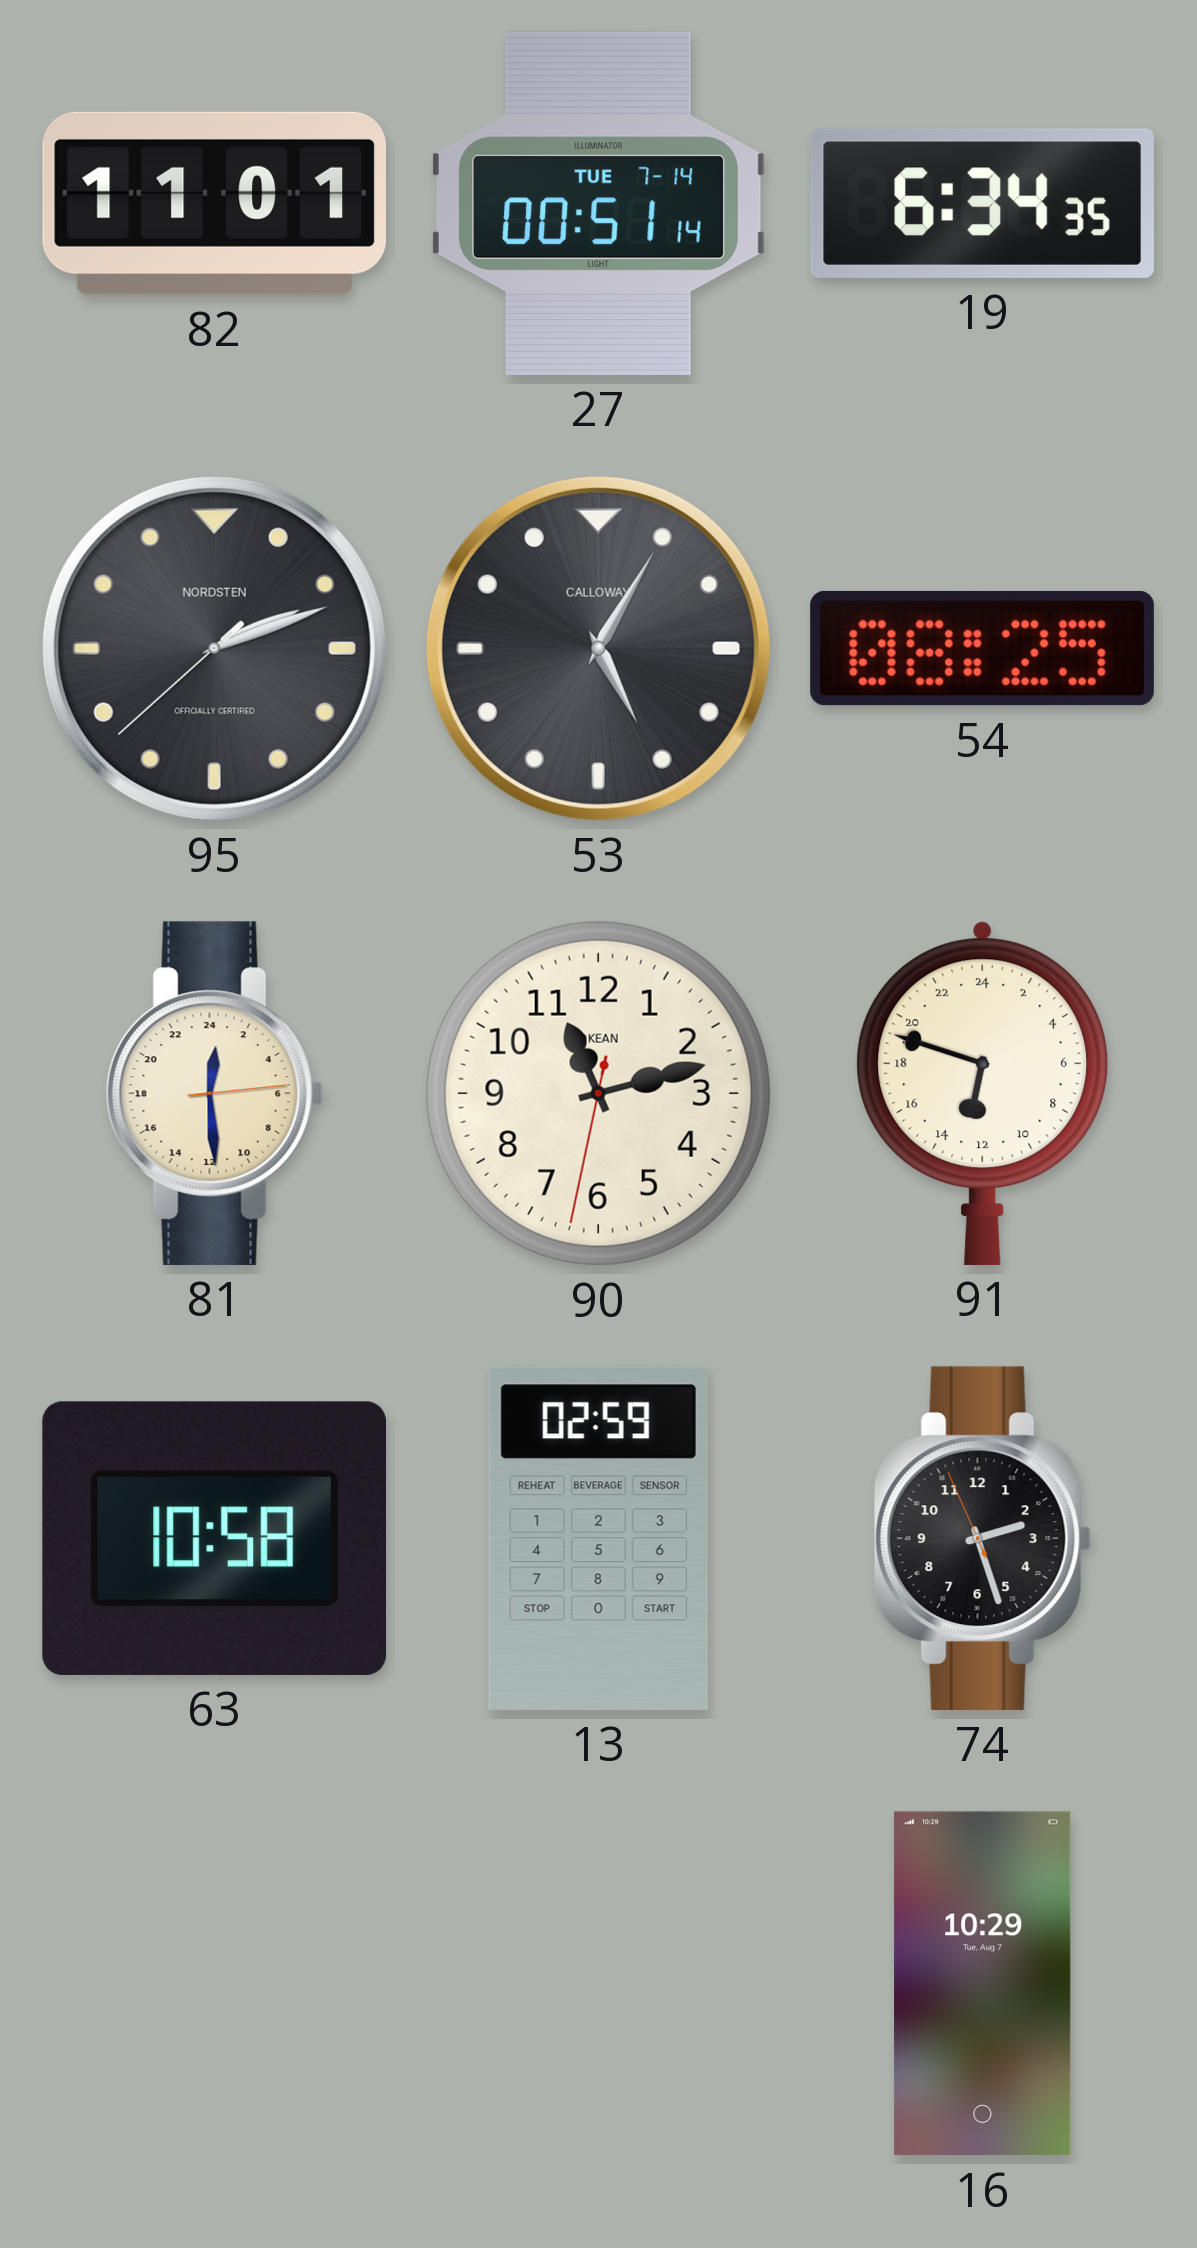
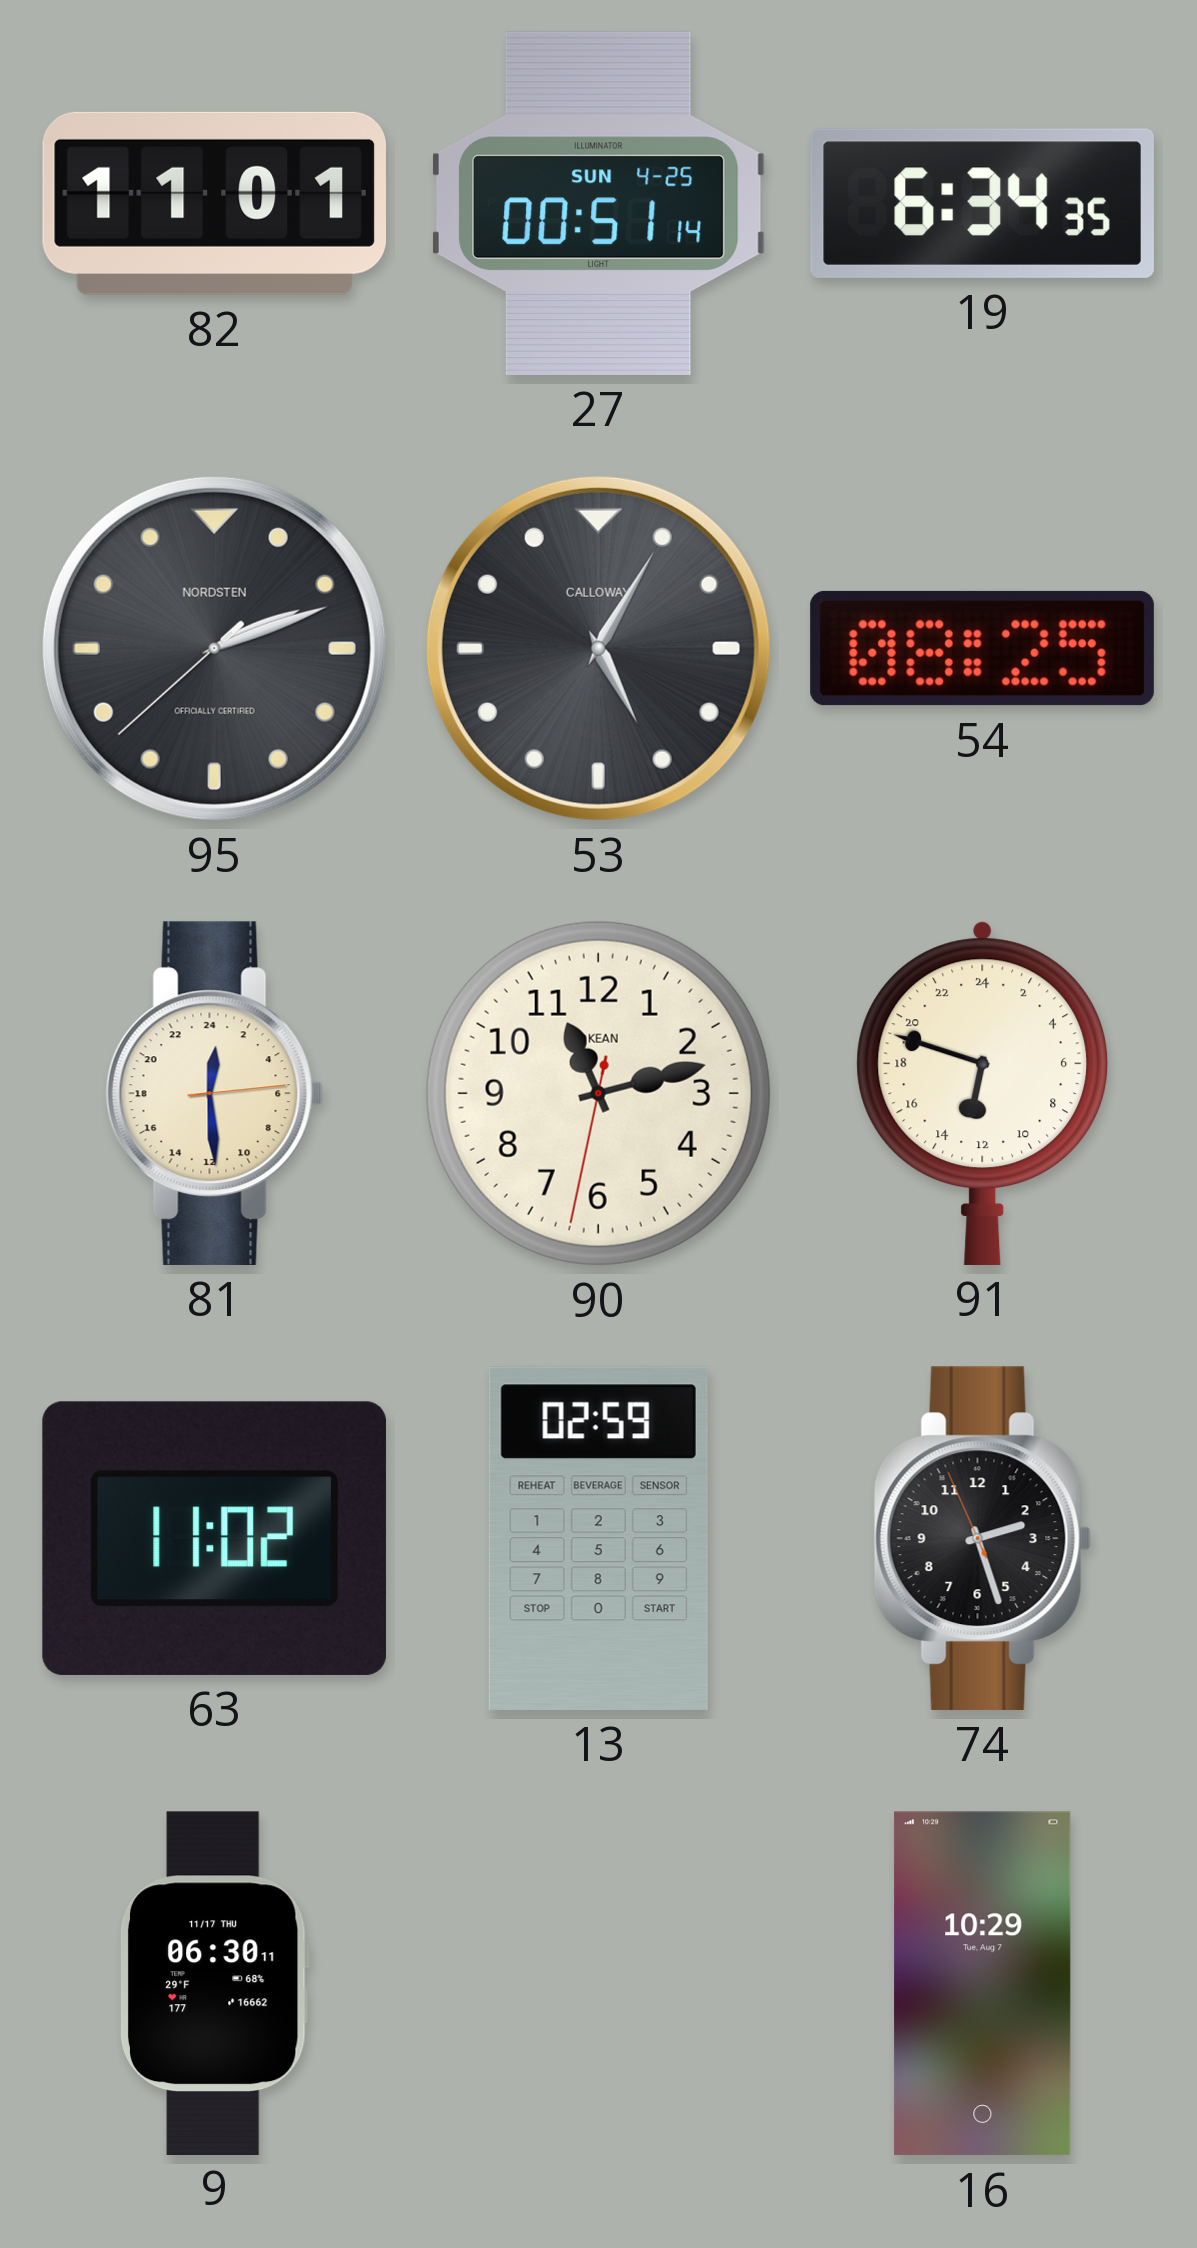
27 date: TUE 7-14 -> SUN 4-25 (599, 203)
63: 10:58 -> 11:02 (214, 1538)
9: none -> 06:30 (214, 1983)
